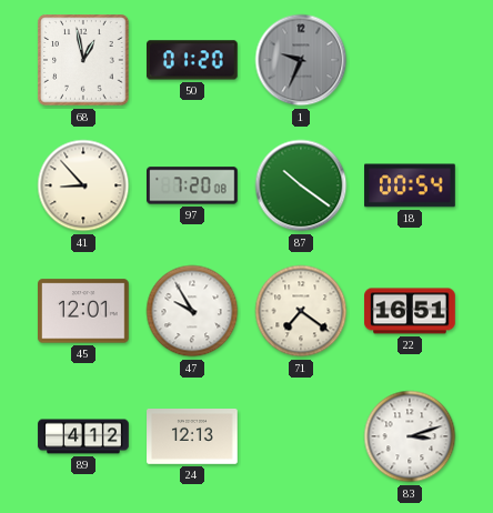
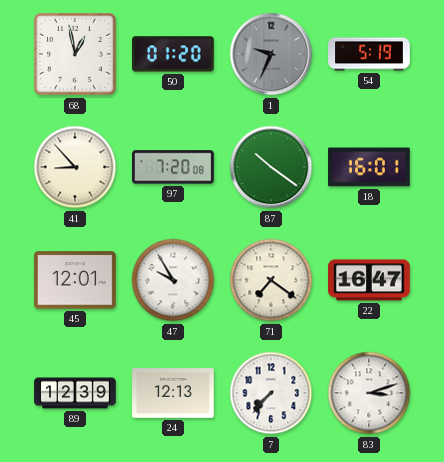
54: none -> 5:19 (369, 54)
18: 00:54 -> 16:01 (369, 167)
22: 16:51 -> 16:47 (369, 280)
89: 4:12 -> 12:39 (75, 393)
7: none -> 7:37 (271, 393)
